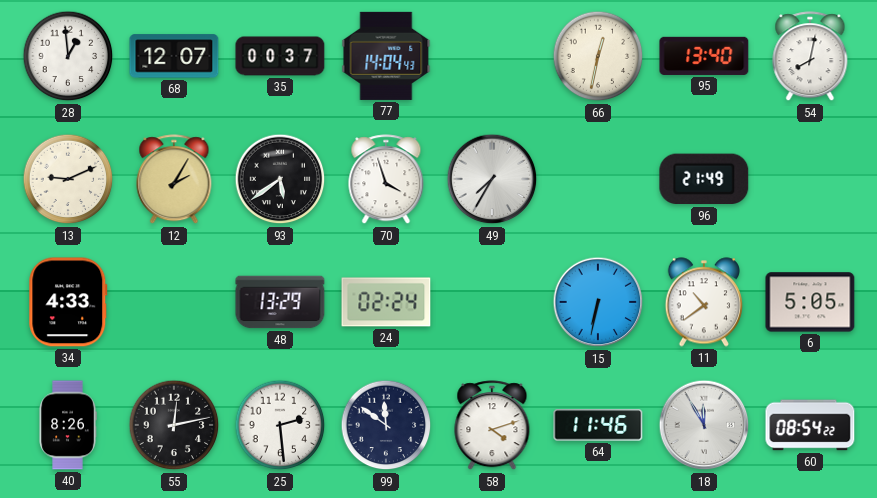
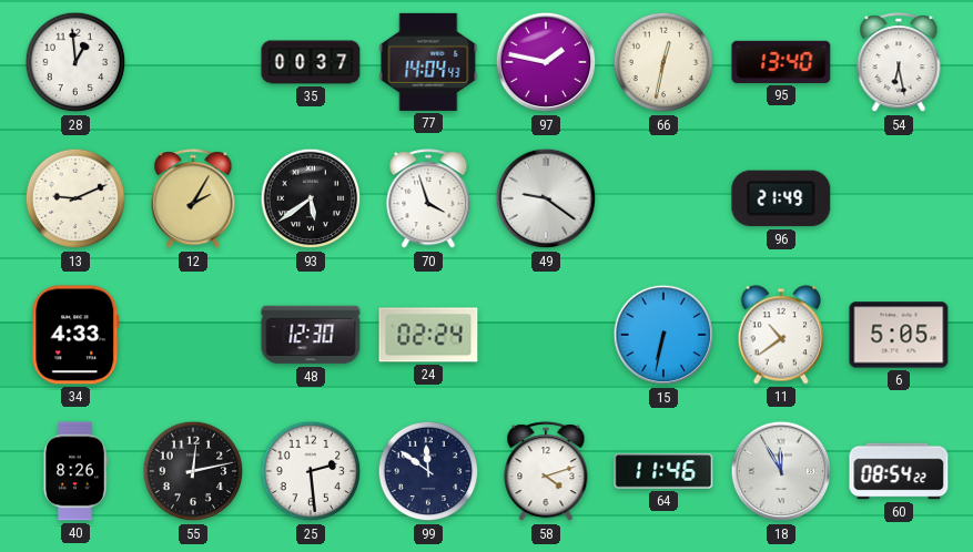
68: 12:07 -> none (174, 56)
97: none -> 1:47 (546, 62)
54: 8:02 -> 6:28 (899, 63)
49: 7:35 -> 9:21 (546, 198)
48: 13:29 -> 12:30 (311, 335)
